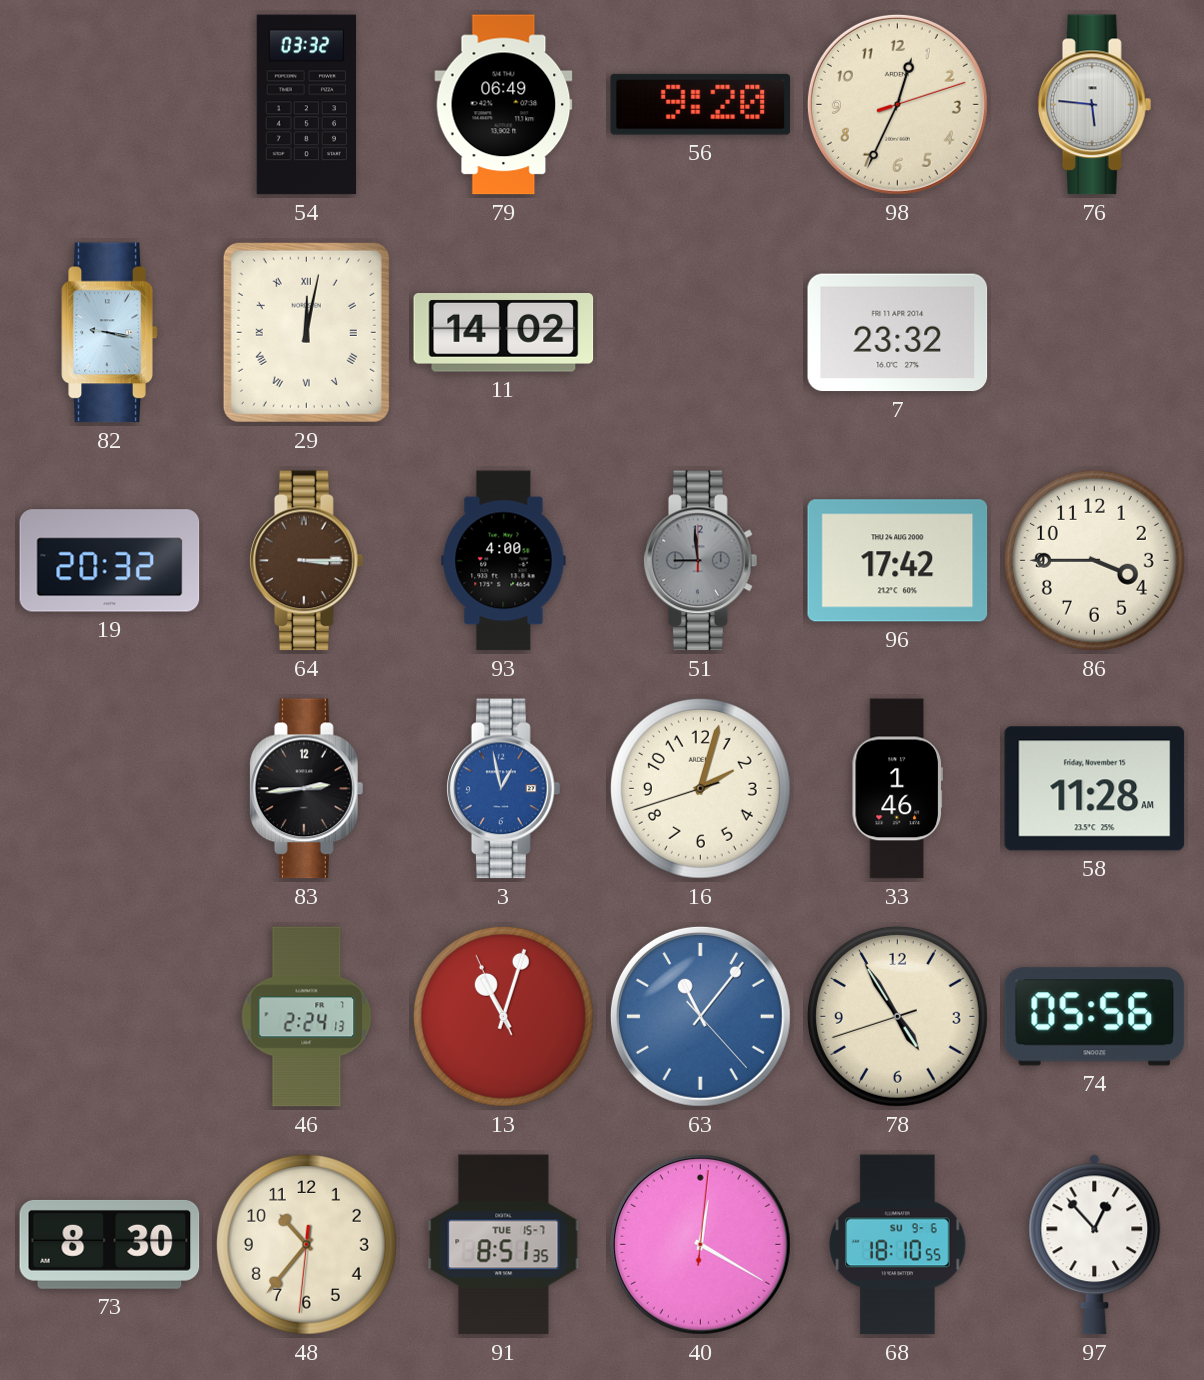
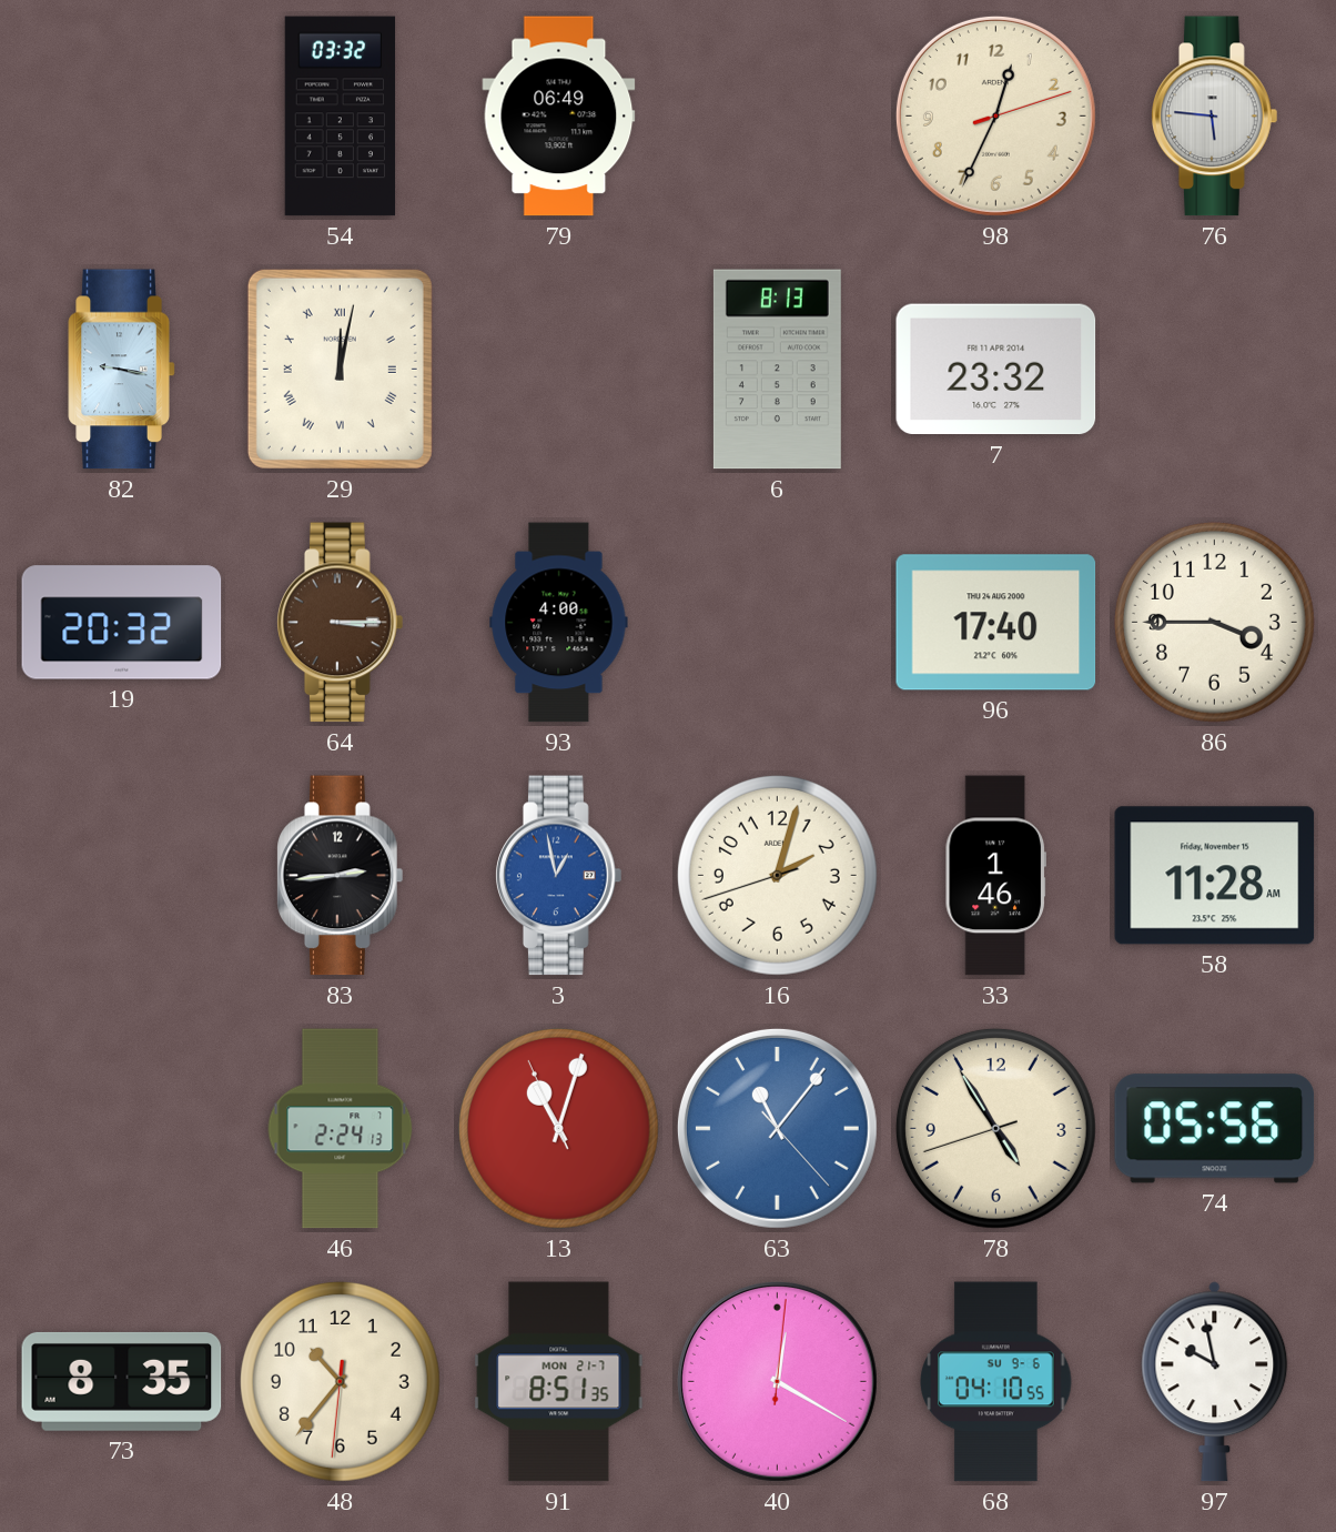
56: 9:20 -> none (700, 104)
11: 14:02 -> none (504, 333)
6: none -> 8:13 (777, 370)
51: 8:59 -> none (701, 561)
96: 17:42 -> 17:40 (996, 623)
73: 8:30 -> 8:35 (122, 1381)
91 date: TUE 15-7 -> MON 21-7 (559, 1382)
68: 18:10 -> 04:10 (996, 1382)
97: 12:53 -> 9:58 (1215, 1382)
